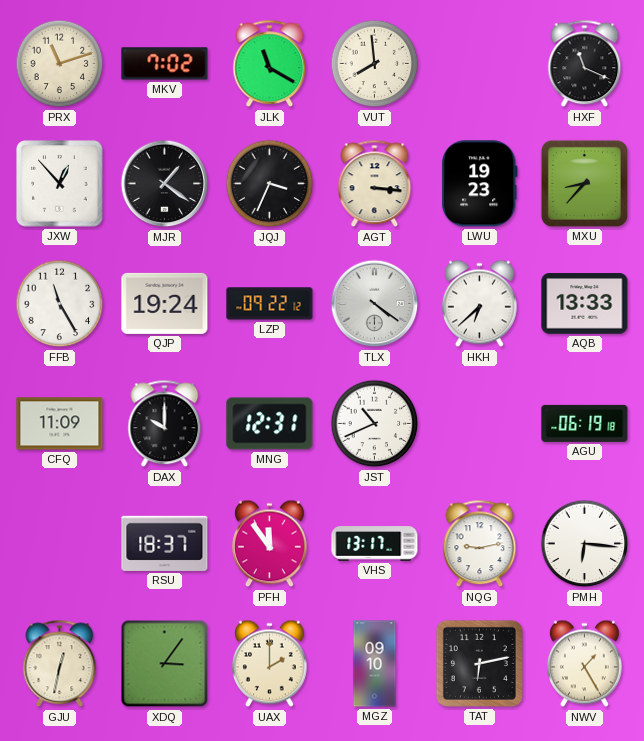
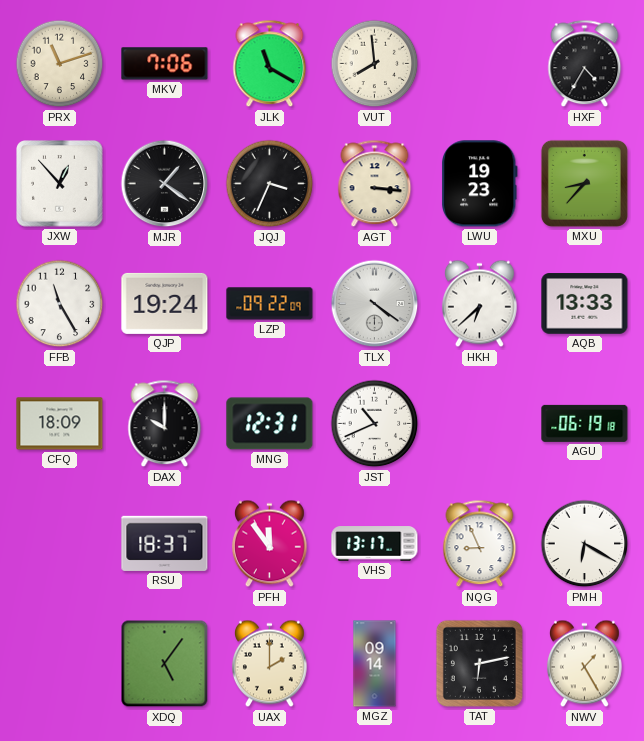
MKV: 7:02 -> 7:06 (165, 64)
HXF: 11:19 -> 4:35 (585, 64)
LZP: 09:22:12 -> 09:22:09 (270, 304)
CFQ: 11:09 -> 18:09 (60, 424)
NQG: 9:13 -> 8:56 (480, 544)
PMH: 6:16 -> 6:20 (585, 544)
GJU: 12:32 -> none (60, 664)
XDQ: 3:06 -> 5:06 (165, 664)
MGZ: 09:10 -> 09:14 (375, 664)
